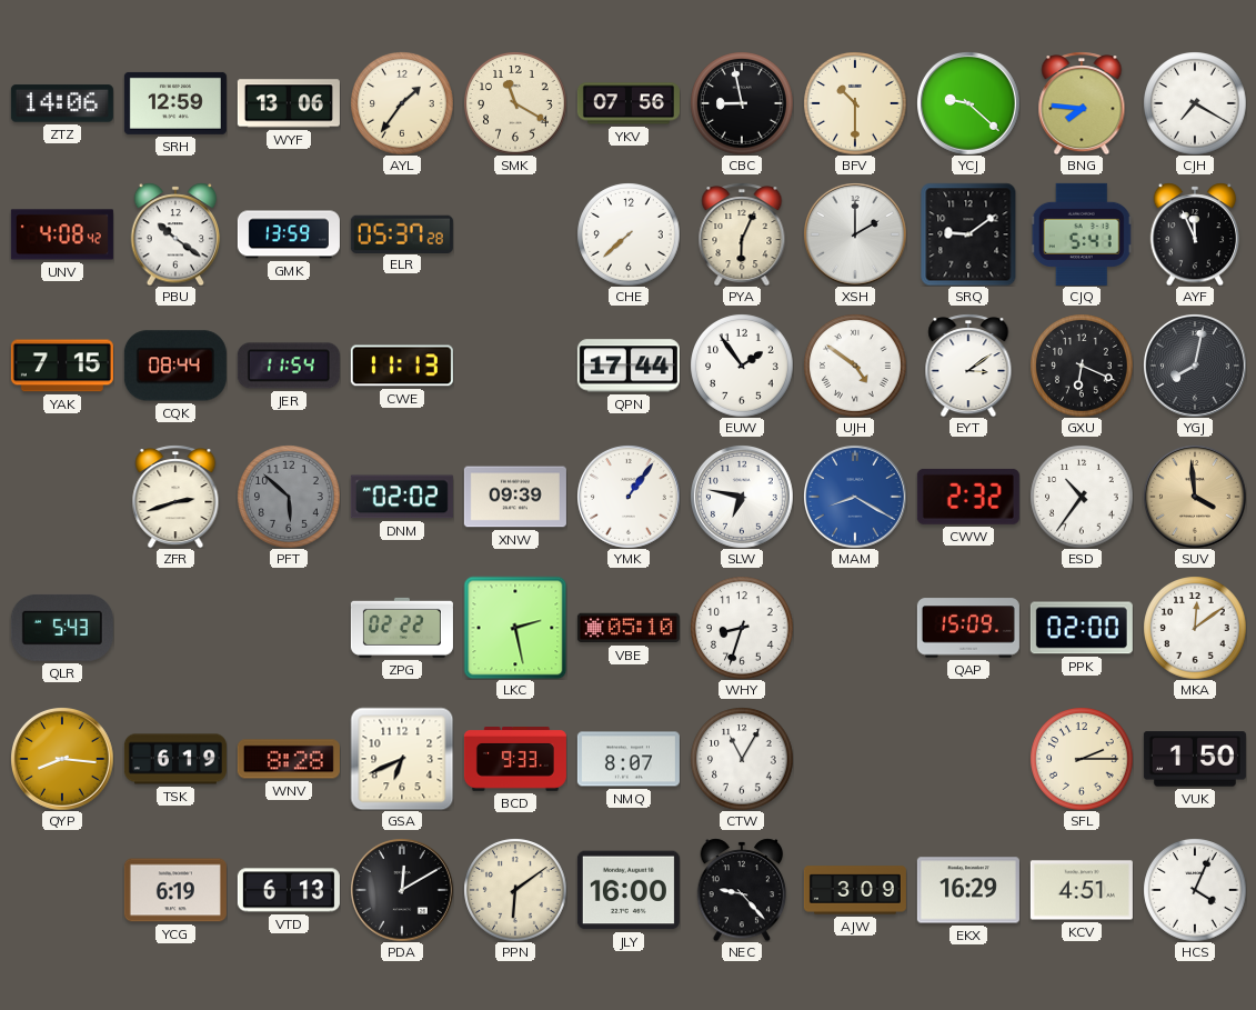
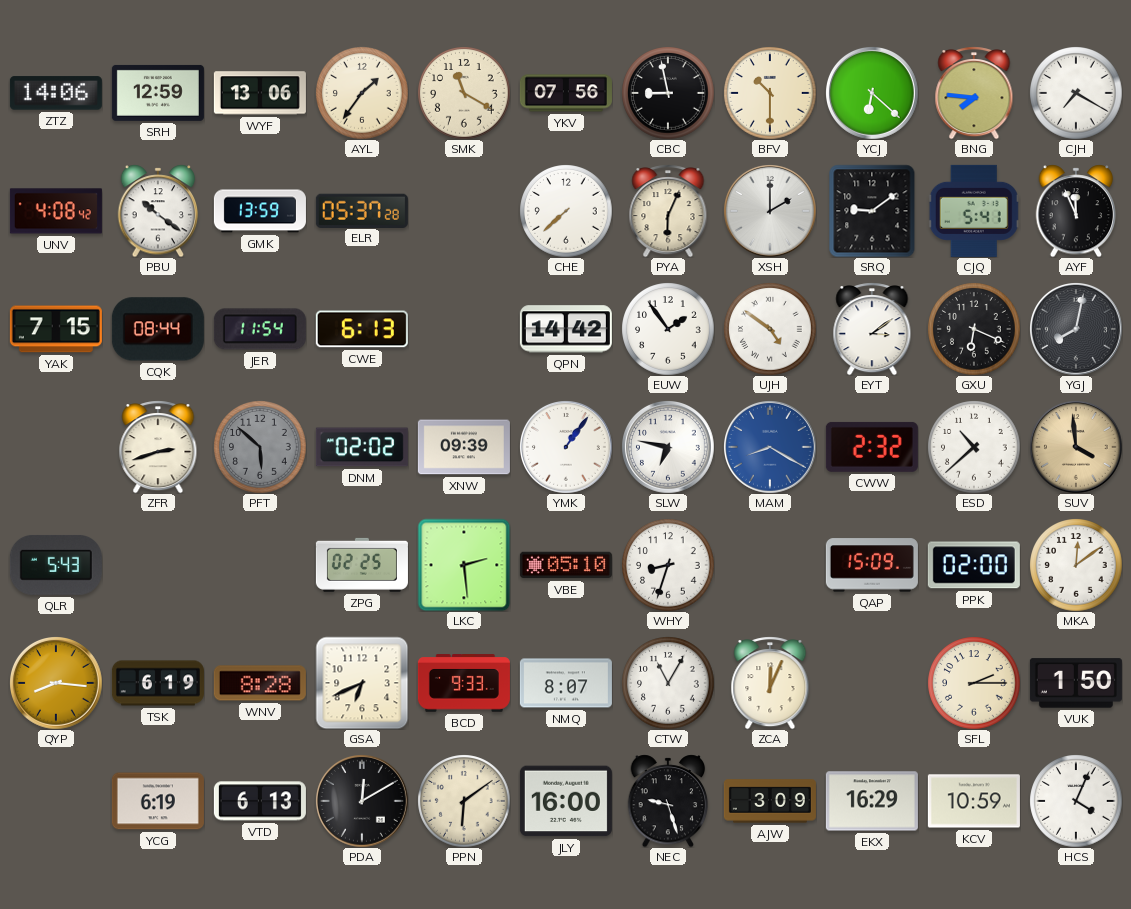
YCJ: 9:22 -> 6:22 (872, 93)
CWE: 11:13 -> 6:13 (362, 329)
QPN: 17:44 -> 14:42 (566, 329)
ESD: 10:36 -> 10:38 (974, 447)
ZPG: 02:22 -> 02:25 (362, 565)
LKC: 2:28 -> 2:29 (464, 565)
ZCA: none -> 12:04 (770, 683)
NEC: 9:23 -> 9:27 (668, 801)
KCV: 4:51 -> 10:59 (974, 801)
